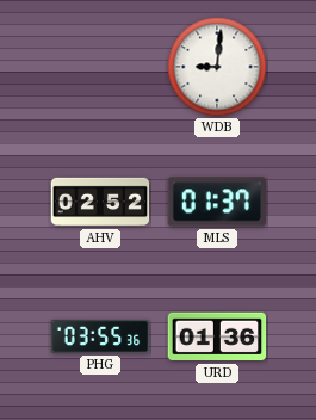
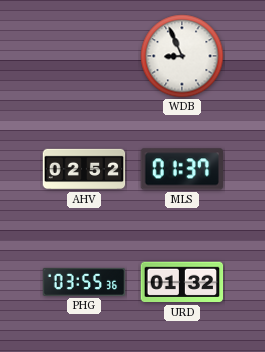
WDB: 9:01 -> 8:56 (182, 56)
URD: 01:36 -> 01:32 (182, 282)
